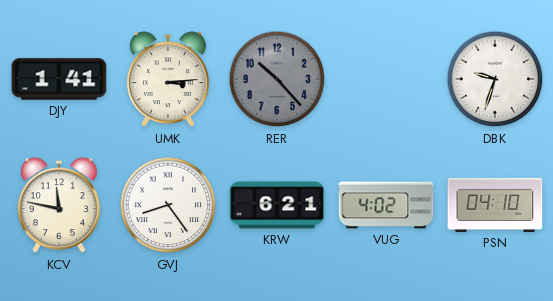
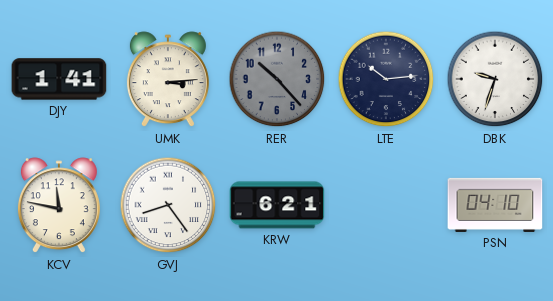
LTE: none -> 10:14 (386, 79)
VUG: 4:02 -> none (386, 205)
